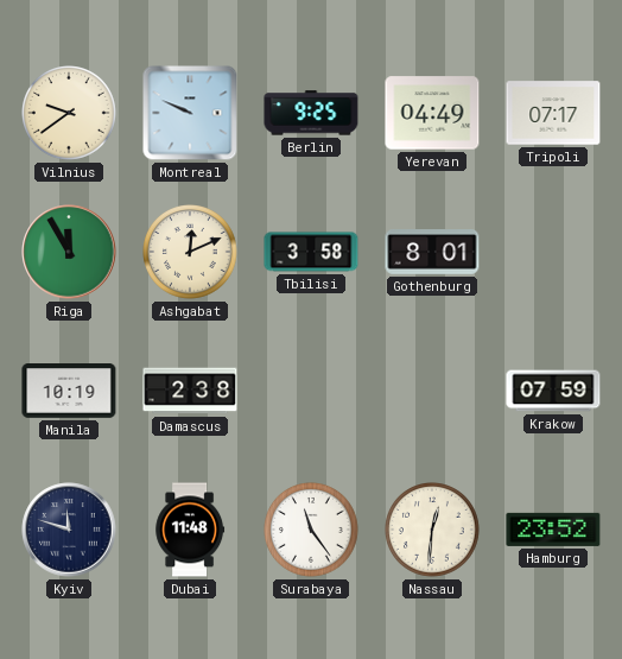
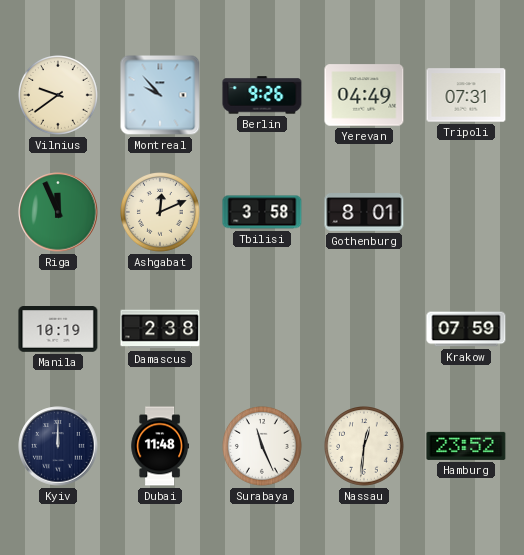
Montreal: 9:49 -> 9:53 (160, 95)
Berlin: 9:25 -> 9:26 (262, 95)
Tripoli: 07:17 -> 07:31 (466, 95)
Riga: 11:55 -> 11:56 (58, 212)
Kyiv: 11:48 -> 12:00 (58, 446)
Surabaya: 11:24 -> 11:26 (263, 447)
